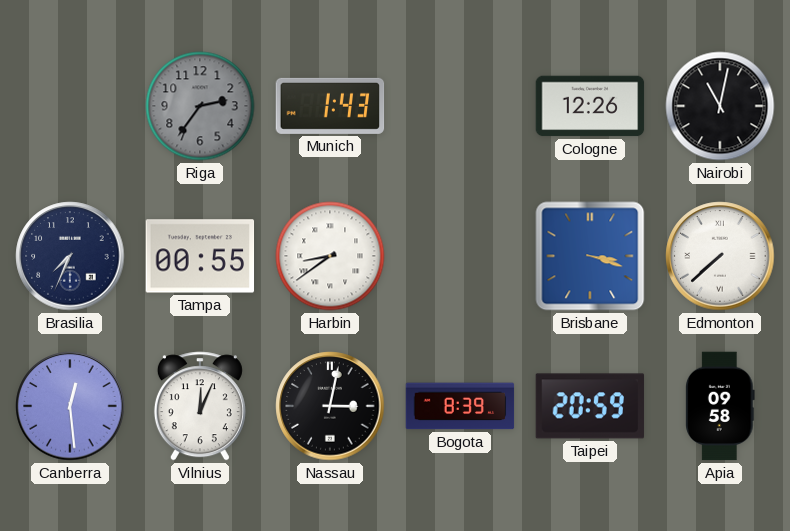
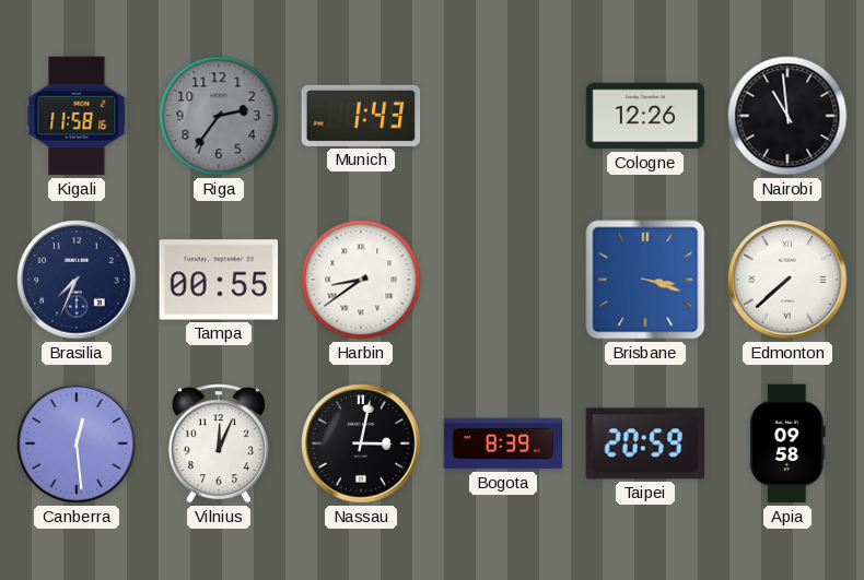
Kigali: none -> 11:58 (77, 116)
Nairobi: 11:02 -> 10:59 (787, 116)
